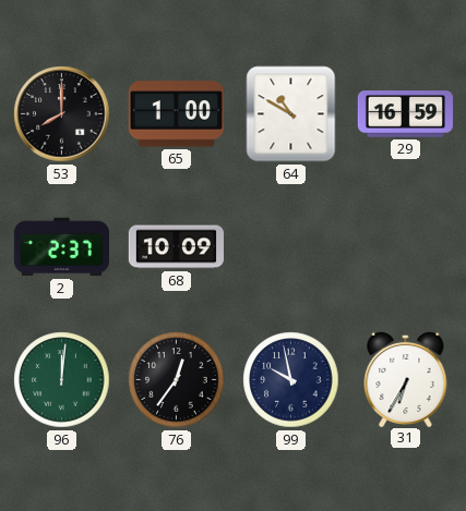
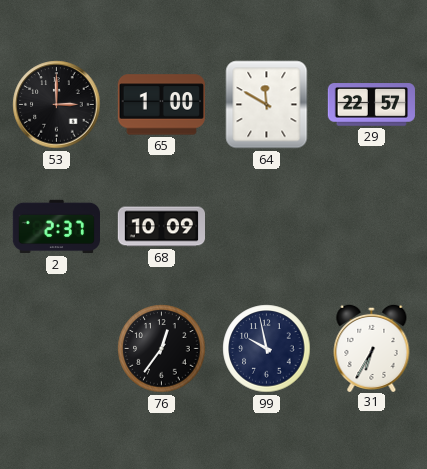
53: 8:00 -> 3:00 (57, 105)
64: 10:50 -> 11:50 (267, 105)
29: 16:59 -> 22:57 (371, 105)
96: 12:01 -> none (62, 380)
